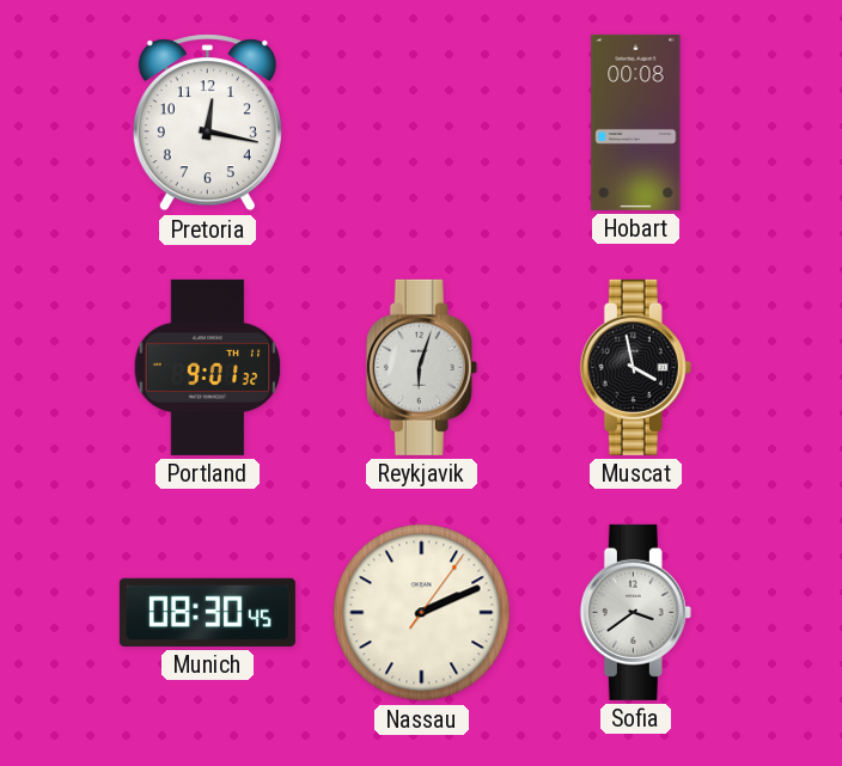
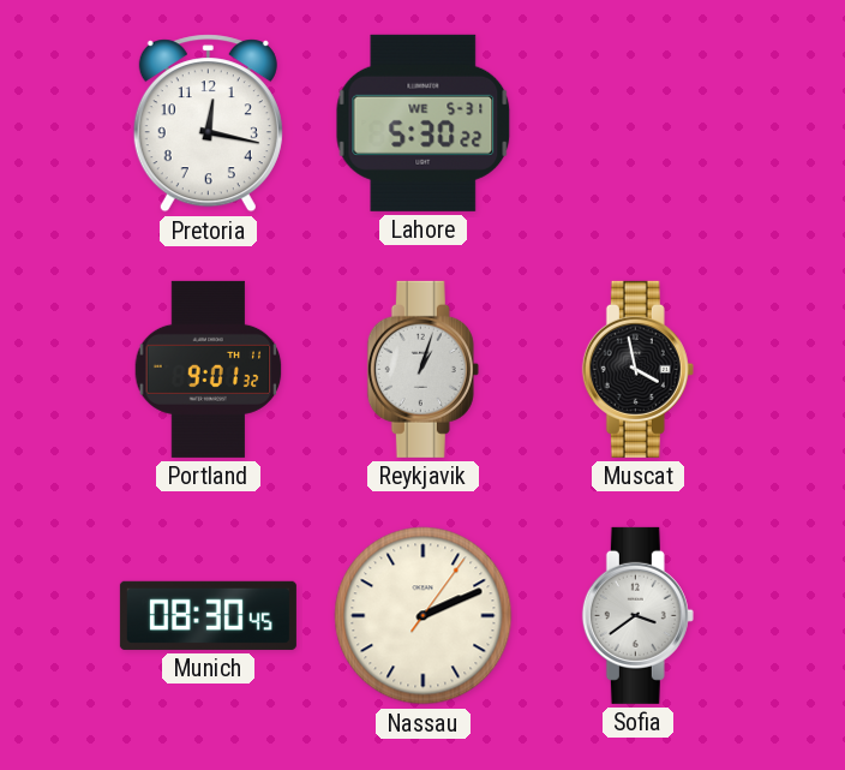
Lahore: none -> 5:30 (424, 123)
Hobart: 00:08 -> none (636, 122)
Reykjavik: 6:03 -> 1:03 (422, 369)
